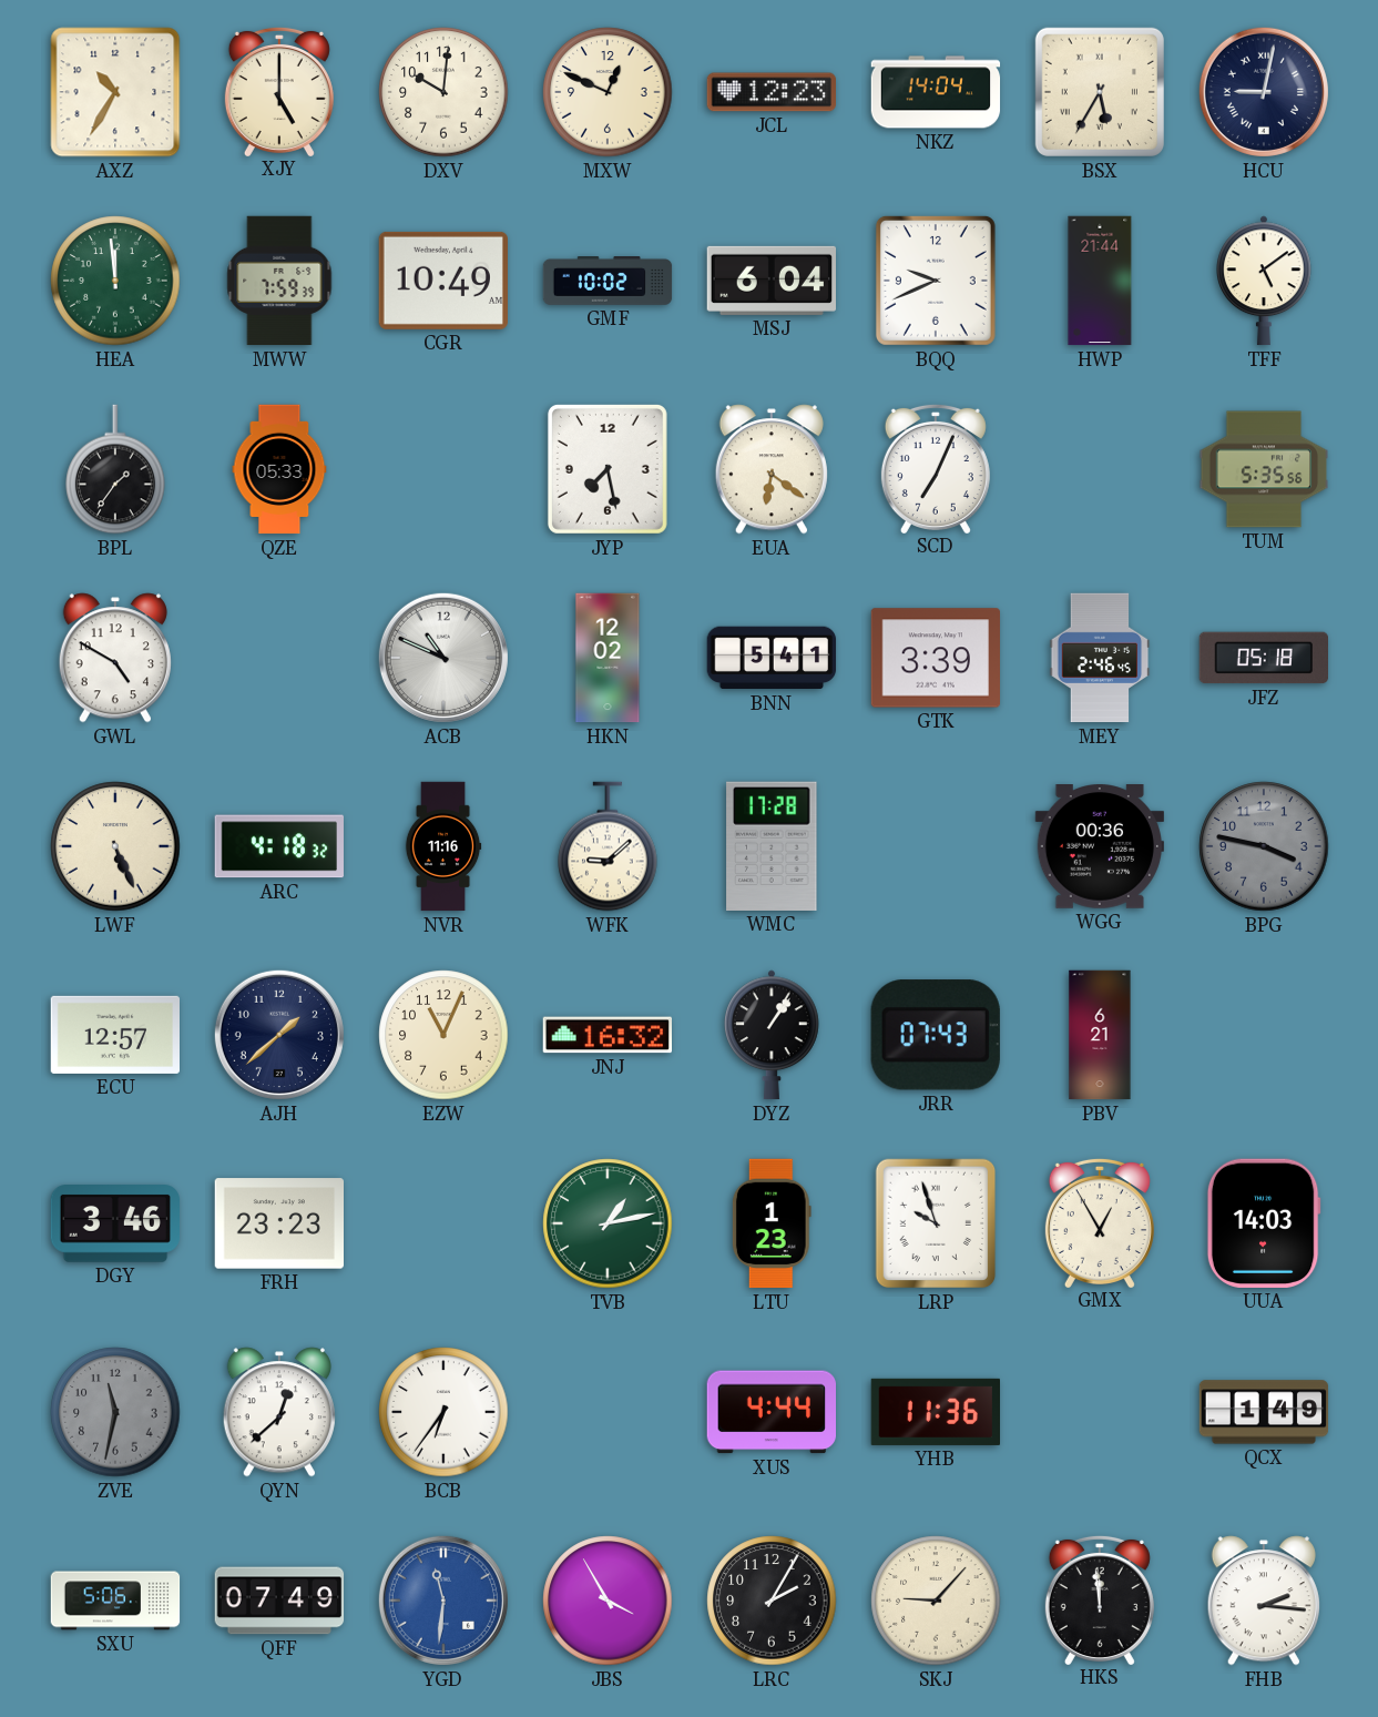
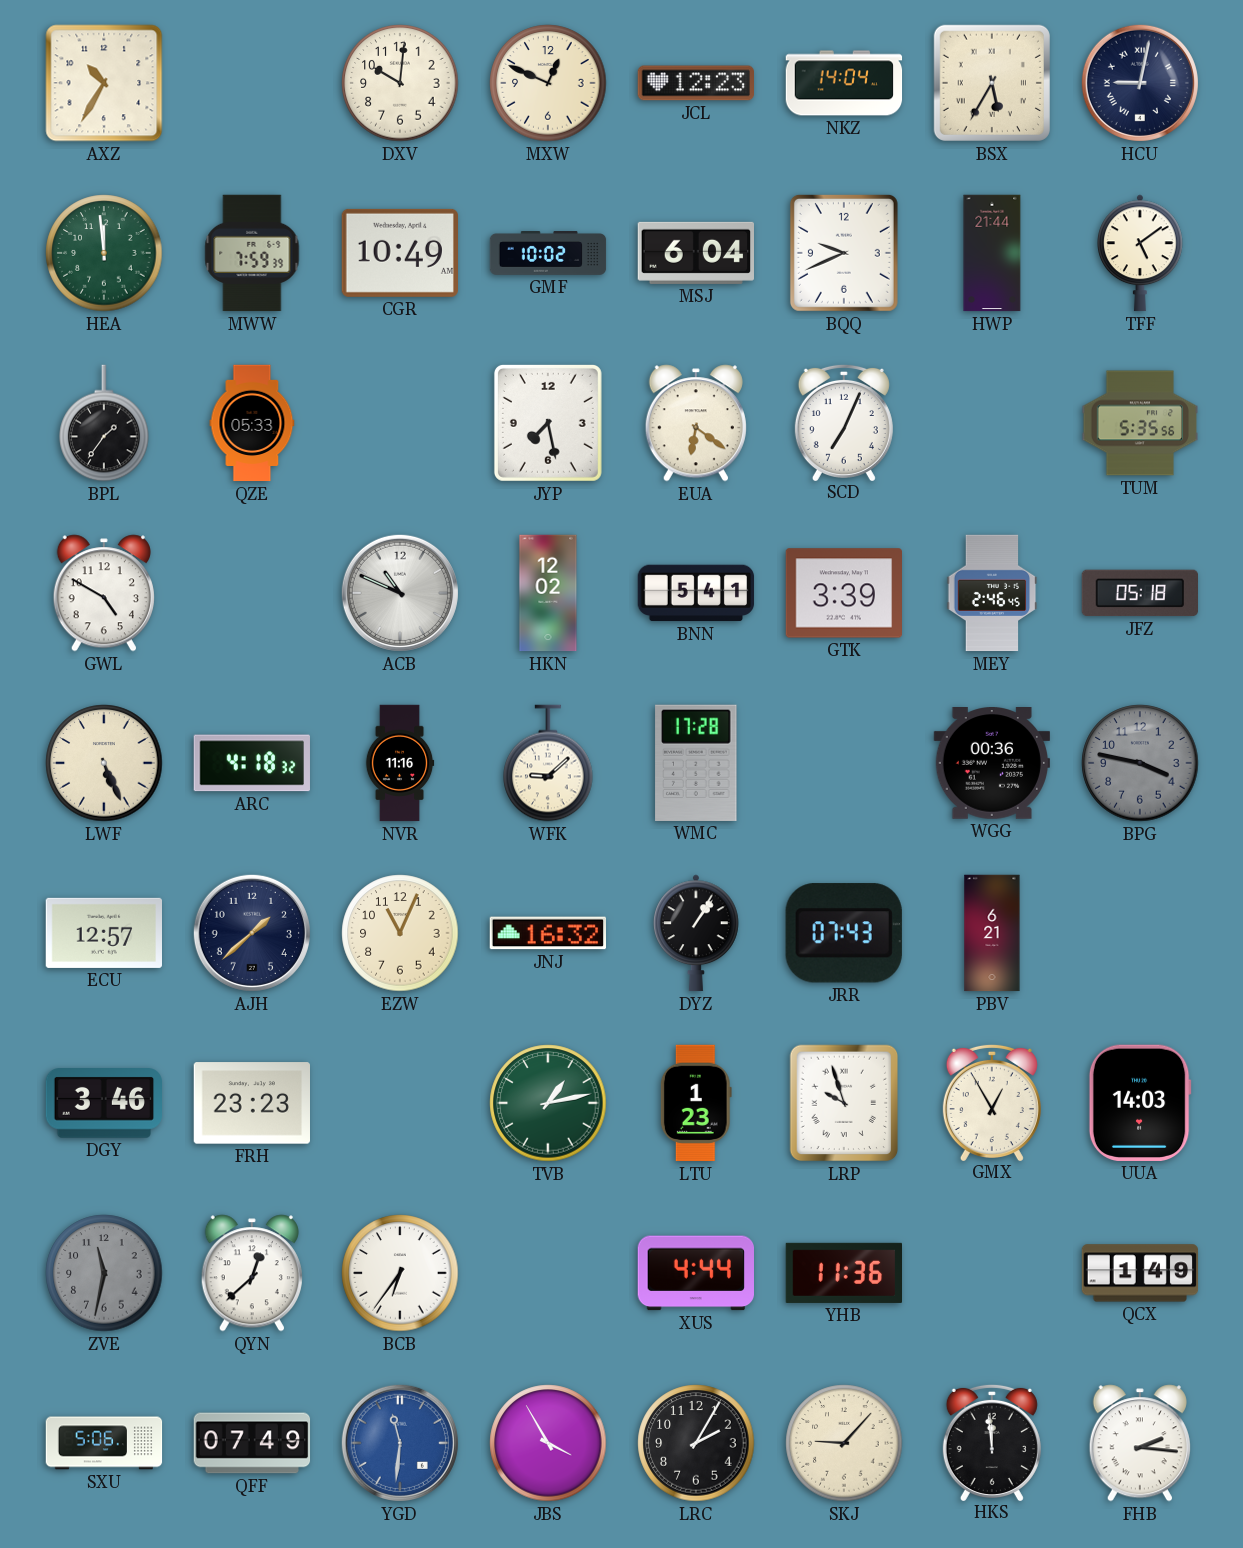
XJY: 5:00 -> none (279, 91)
